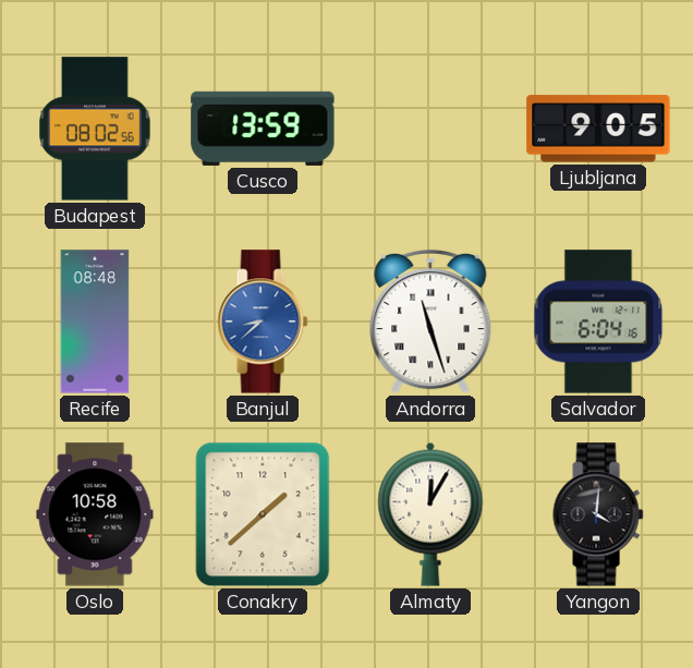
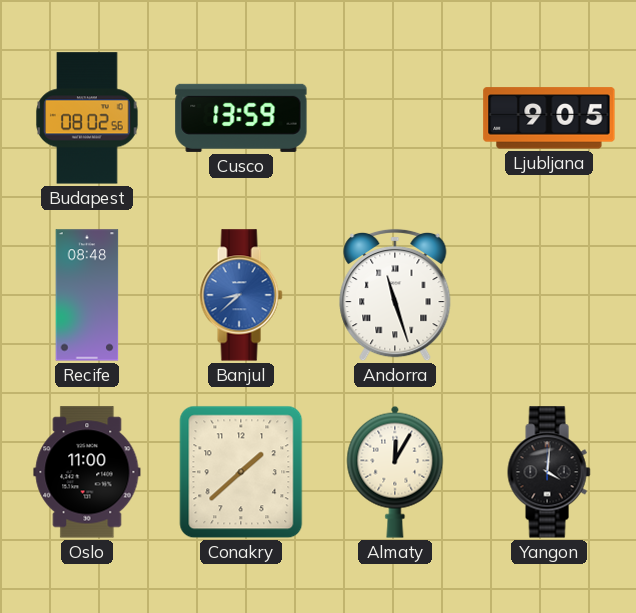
Salvador: 6:04 -> none (598, 321)
Oslo: 10:58 -> 11:00 (87, 472)
